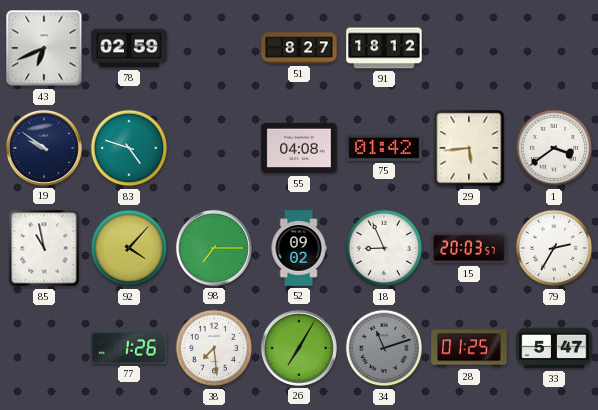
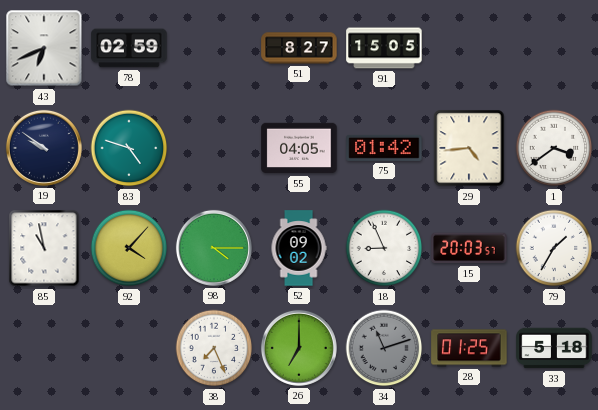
91: 18:12 -> 15:05 (384, 48)
55: 04:08 -> 04:05 (299, 148)
29: 5:44 -> 4:44 (469, 148)
98: 7:15 -> 4:15 (214, 248)
79: 2:35 -> 1:35 (554, 248)
77: 1:26 -> none (129, 349)
38: 7:29 -> 7:26 (214, 348)
26: 7:05 -> 7:00 (299, 348)
33: 5:47 -> 5:18 (554, 348)
